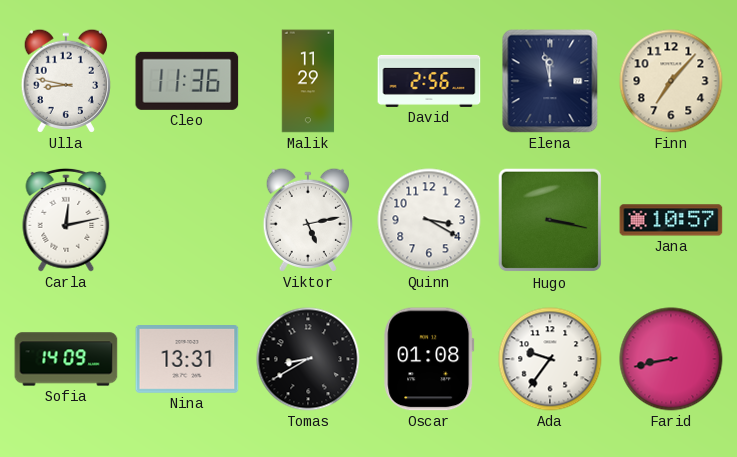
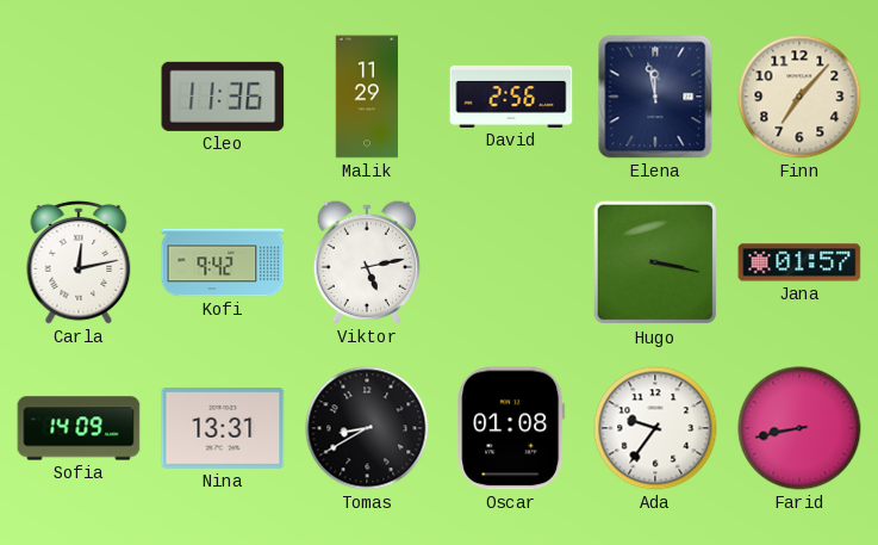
Ulla: 8:47 -> none (65, 81)
Kofi: none -> 9:42 (223, 262)
Quinn: 3:20 -> none (429, 220)
Jana: 10:57 -> 01:57 (799, 262)
